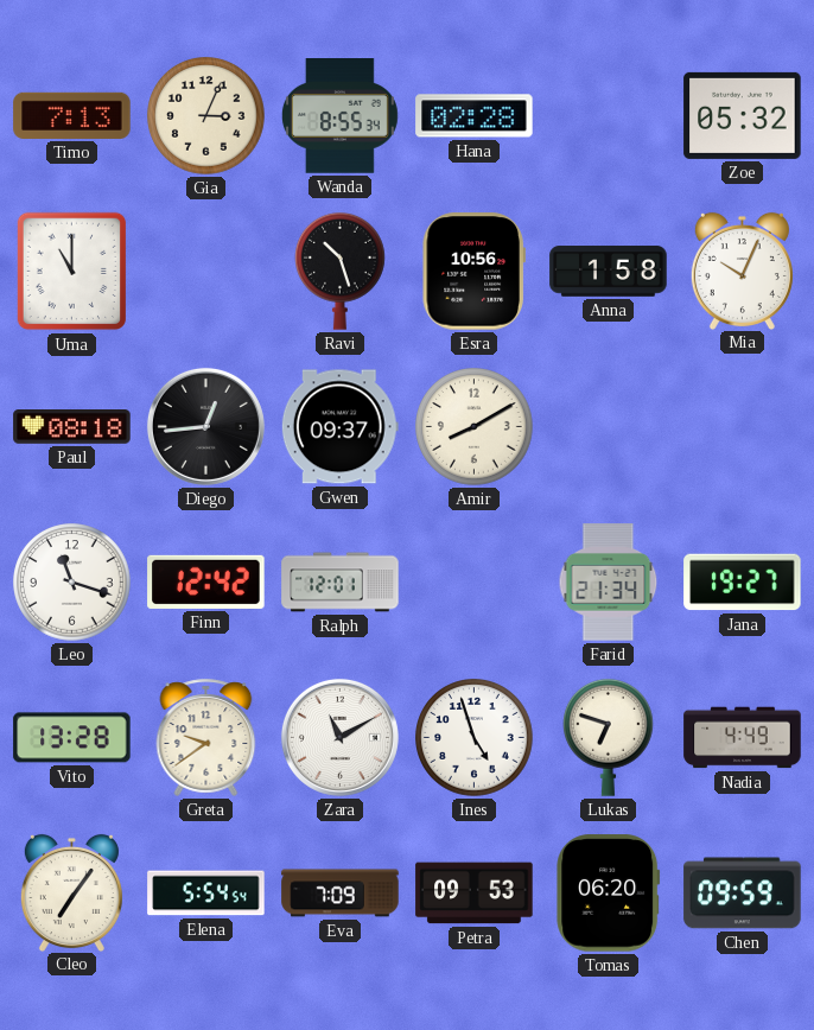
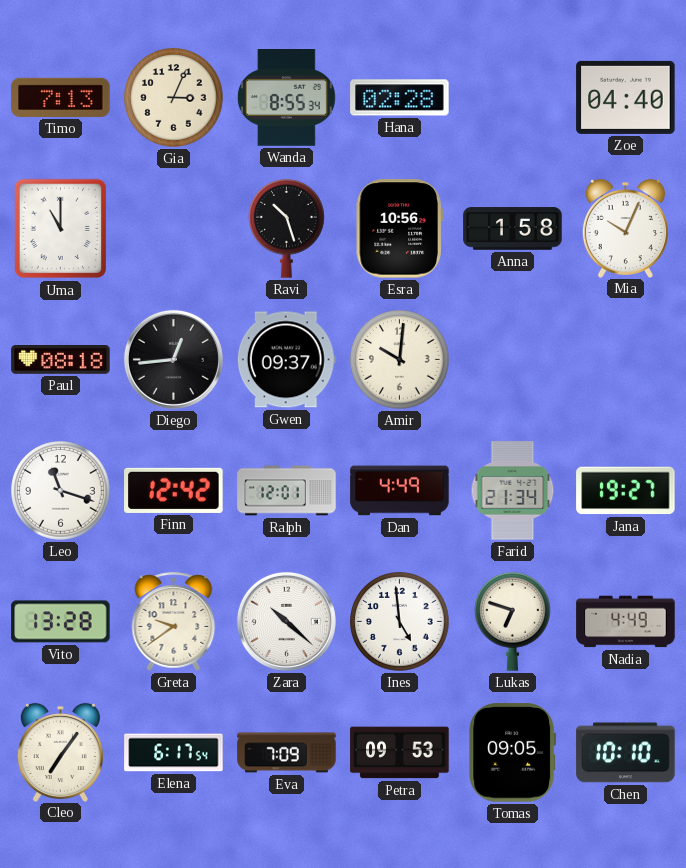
Zoe: 05:32 -> 04:40 (626, 97)
Amir: 8:10 -> 10:01 (400, 360)
Dan: none -> 4:49 (400, 491)
Zara: 11:10 -> 10:22 (286, 621)
Ines: 4:57 -> 4:59 (400, 622)
Elena: 5:54 -> 6:17 (174, 753)
Tomas: 06:20 -> 09:05 (513, 753)
Chen: 09:59 -> 10:10 (626, 753)
